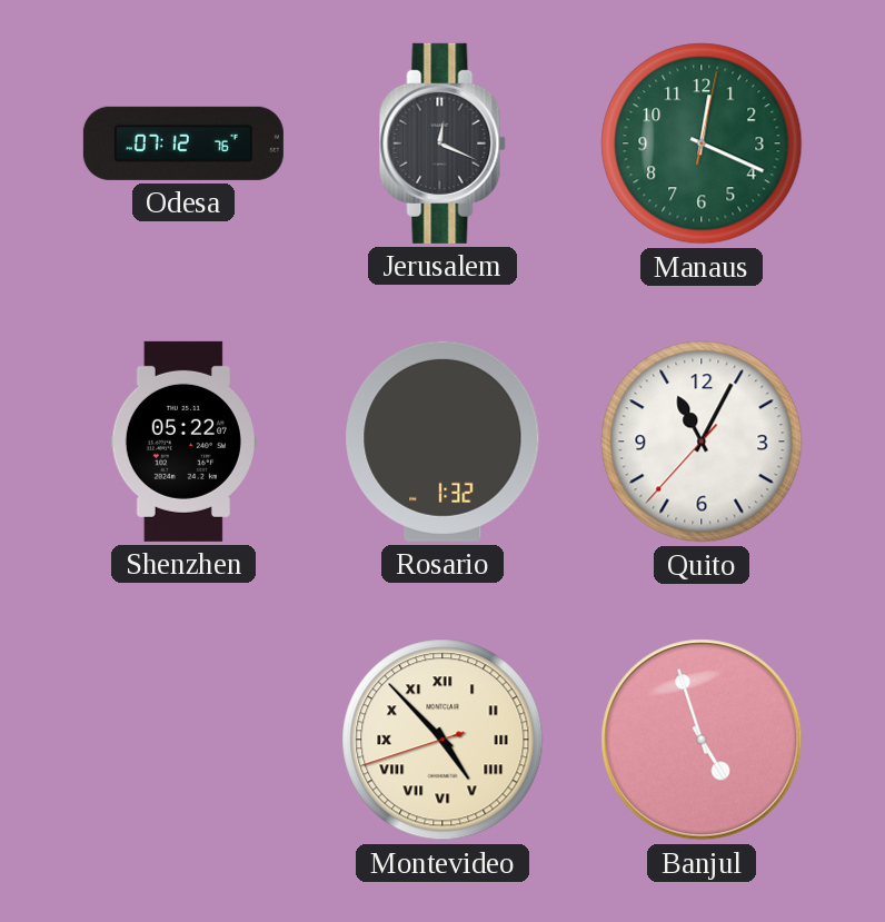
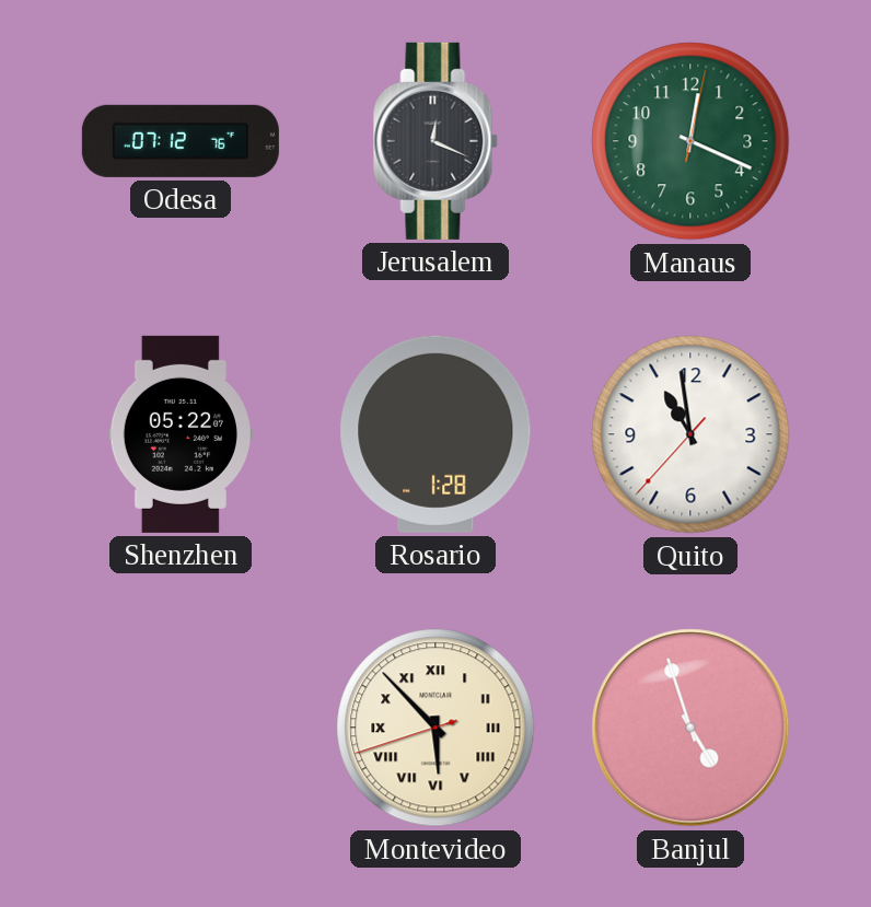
Rosario: 1:32 -> 1:28 (436, 434)
Quito: 11:04 -> 10:58 (690, 434)
Montevideo: 4:52 -> 5:52 (436, 728)
